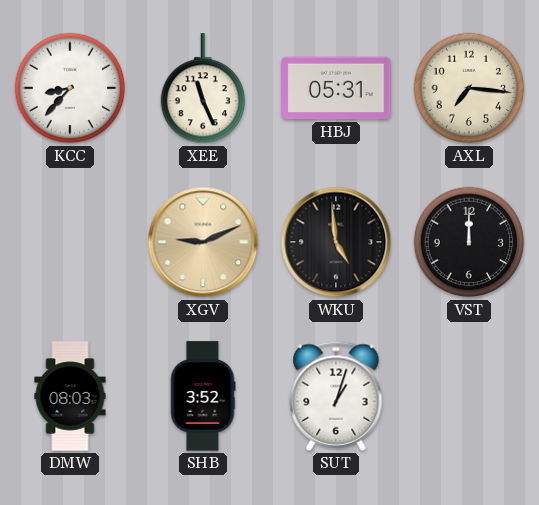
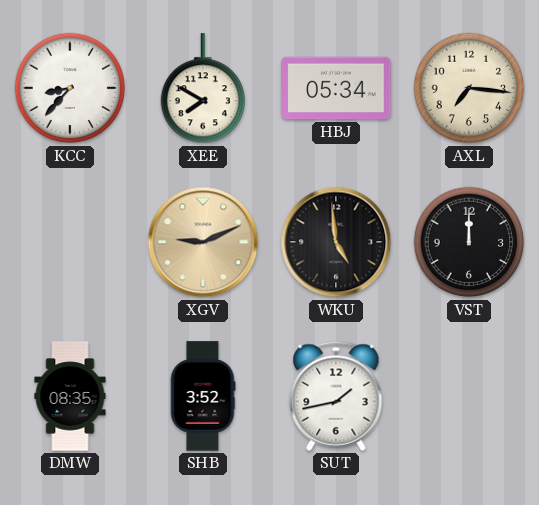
XEE: 11:26 -> 7:50 (202, 89)
HBJ: 05:31 -> 05:34 (336, 88)
DMW: 08:03 -> 08:35 (70, 396)
SUT: 1:03 -> 1:43 (336, 396)
